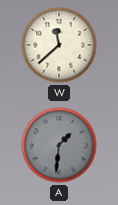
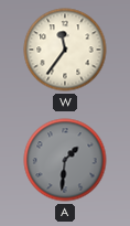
W: 11:38 -> 11:36 (65, 50)
